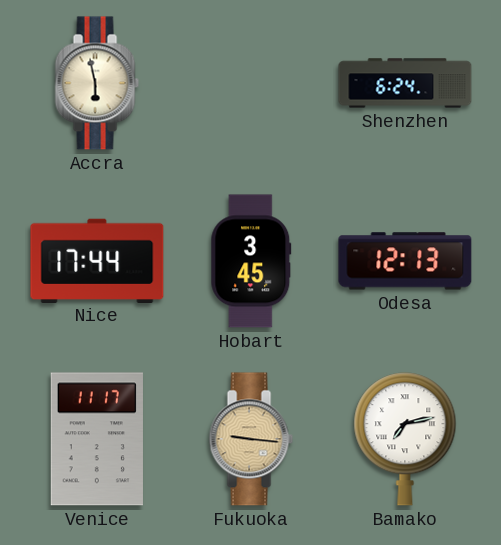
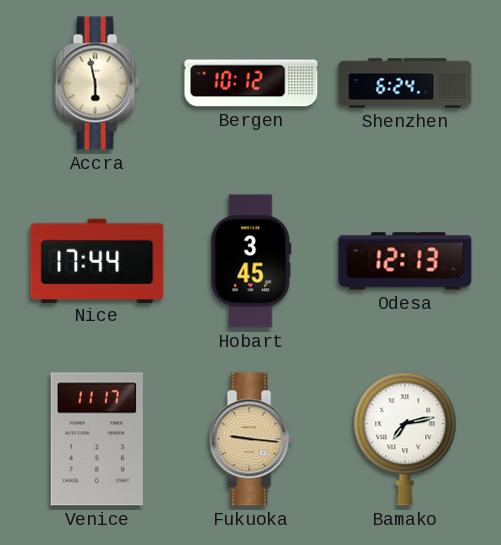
Bergen: none -> 10:12 (251, 83)
